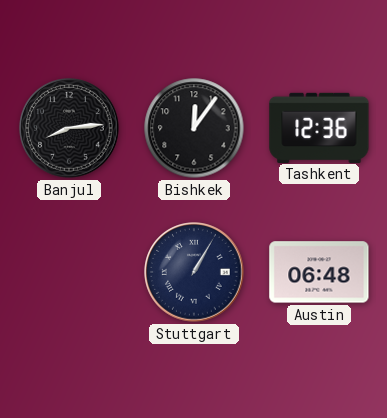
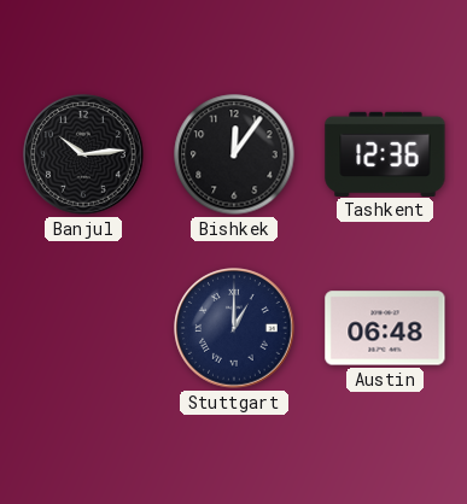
Banjul: 8:14 -> 10:14 (83, 154)
Stuttgart: 1:05 -> 1:00 (234, 328)
